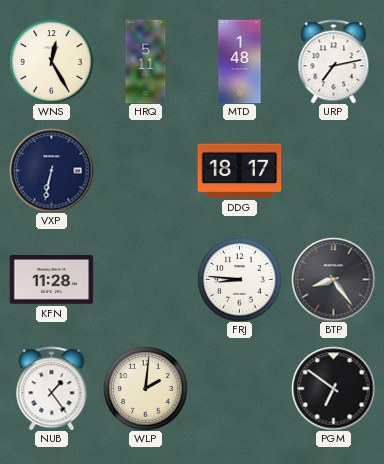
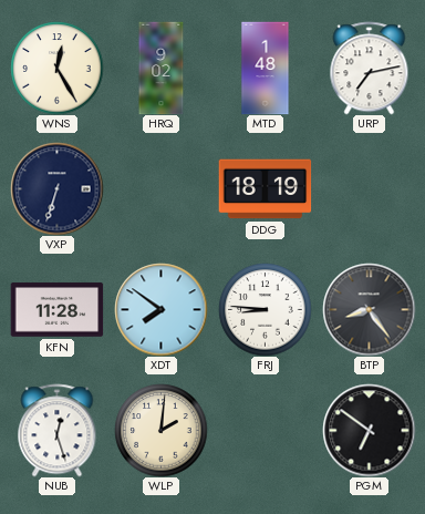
HRQ: 5:11 -> 9:02 (162, 68)
VXP: 6:32 -> 6:33 (56, 188)
DDG: 18:17 -> 18:19 (265, 189)
XDT: none -> 7:51 (160, 309)
NUB: 1:24 -> 12:27 (58, 430)
